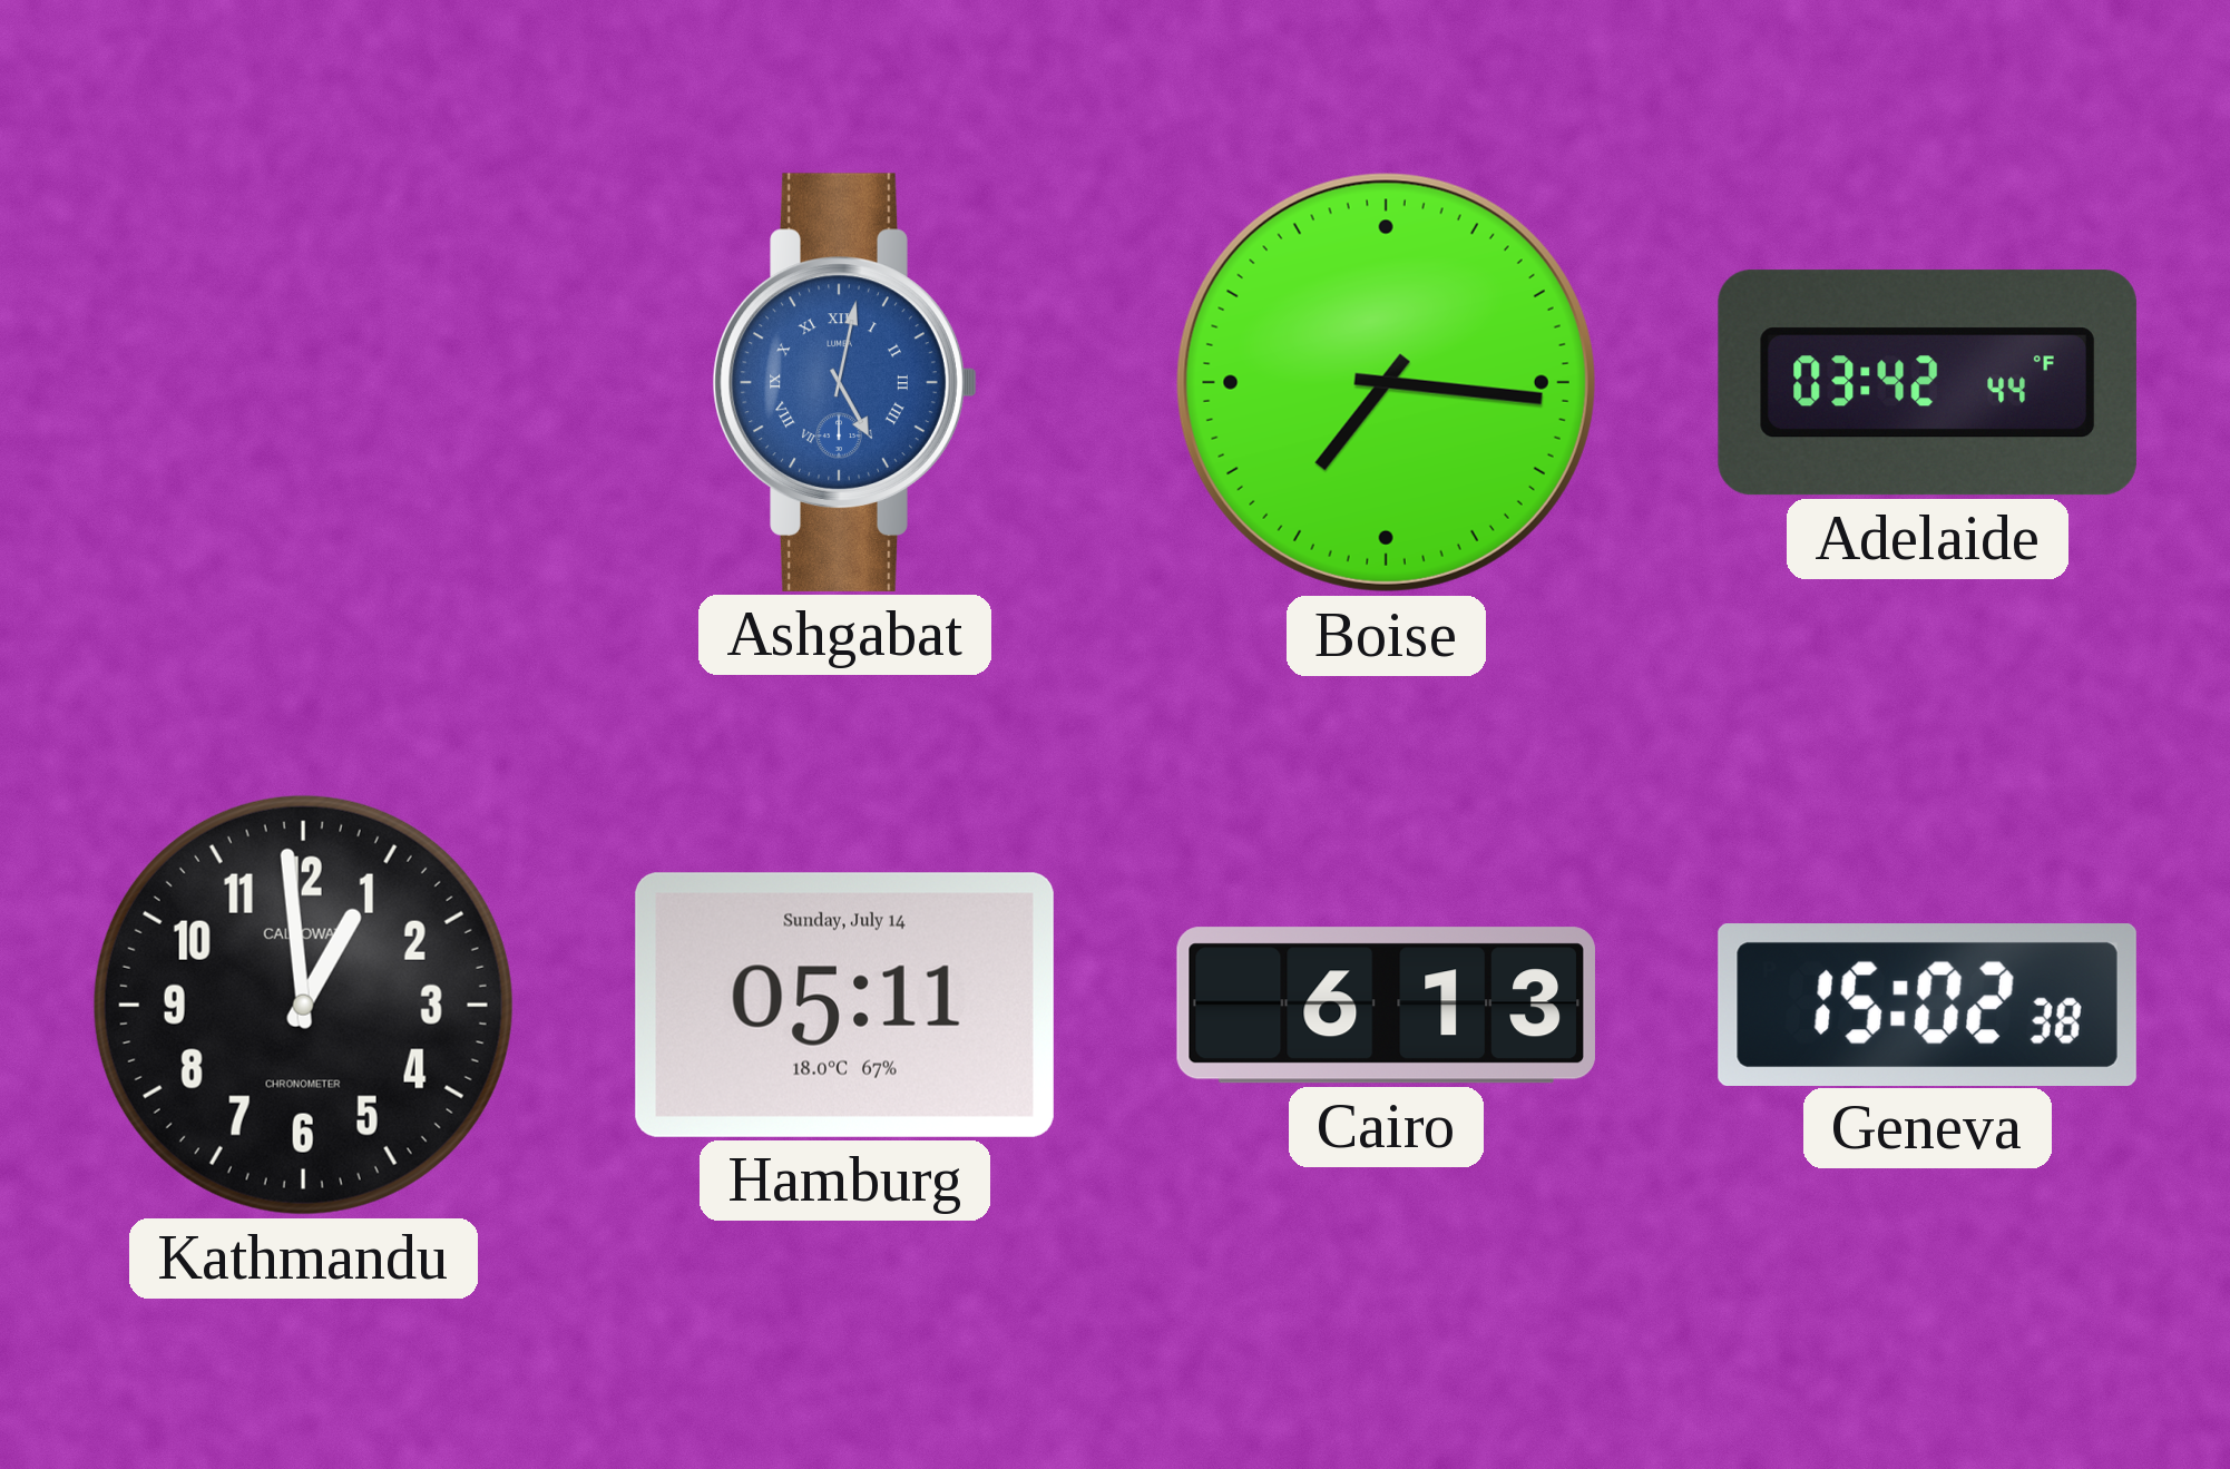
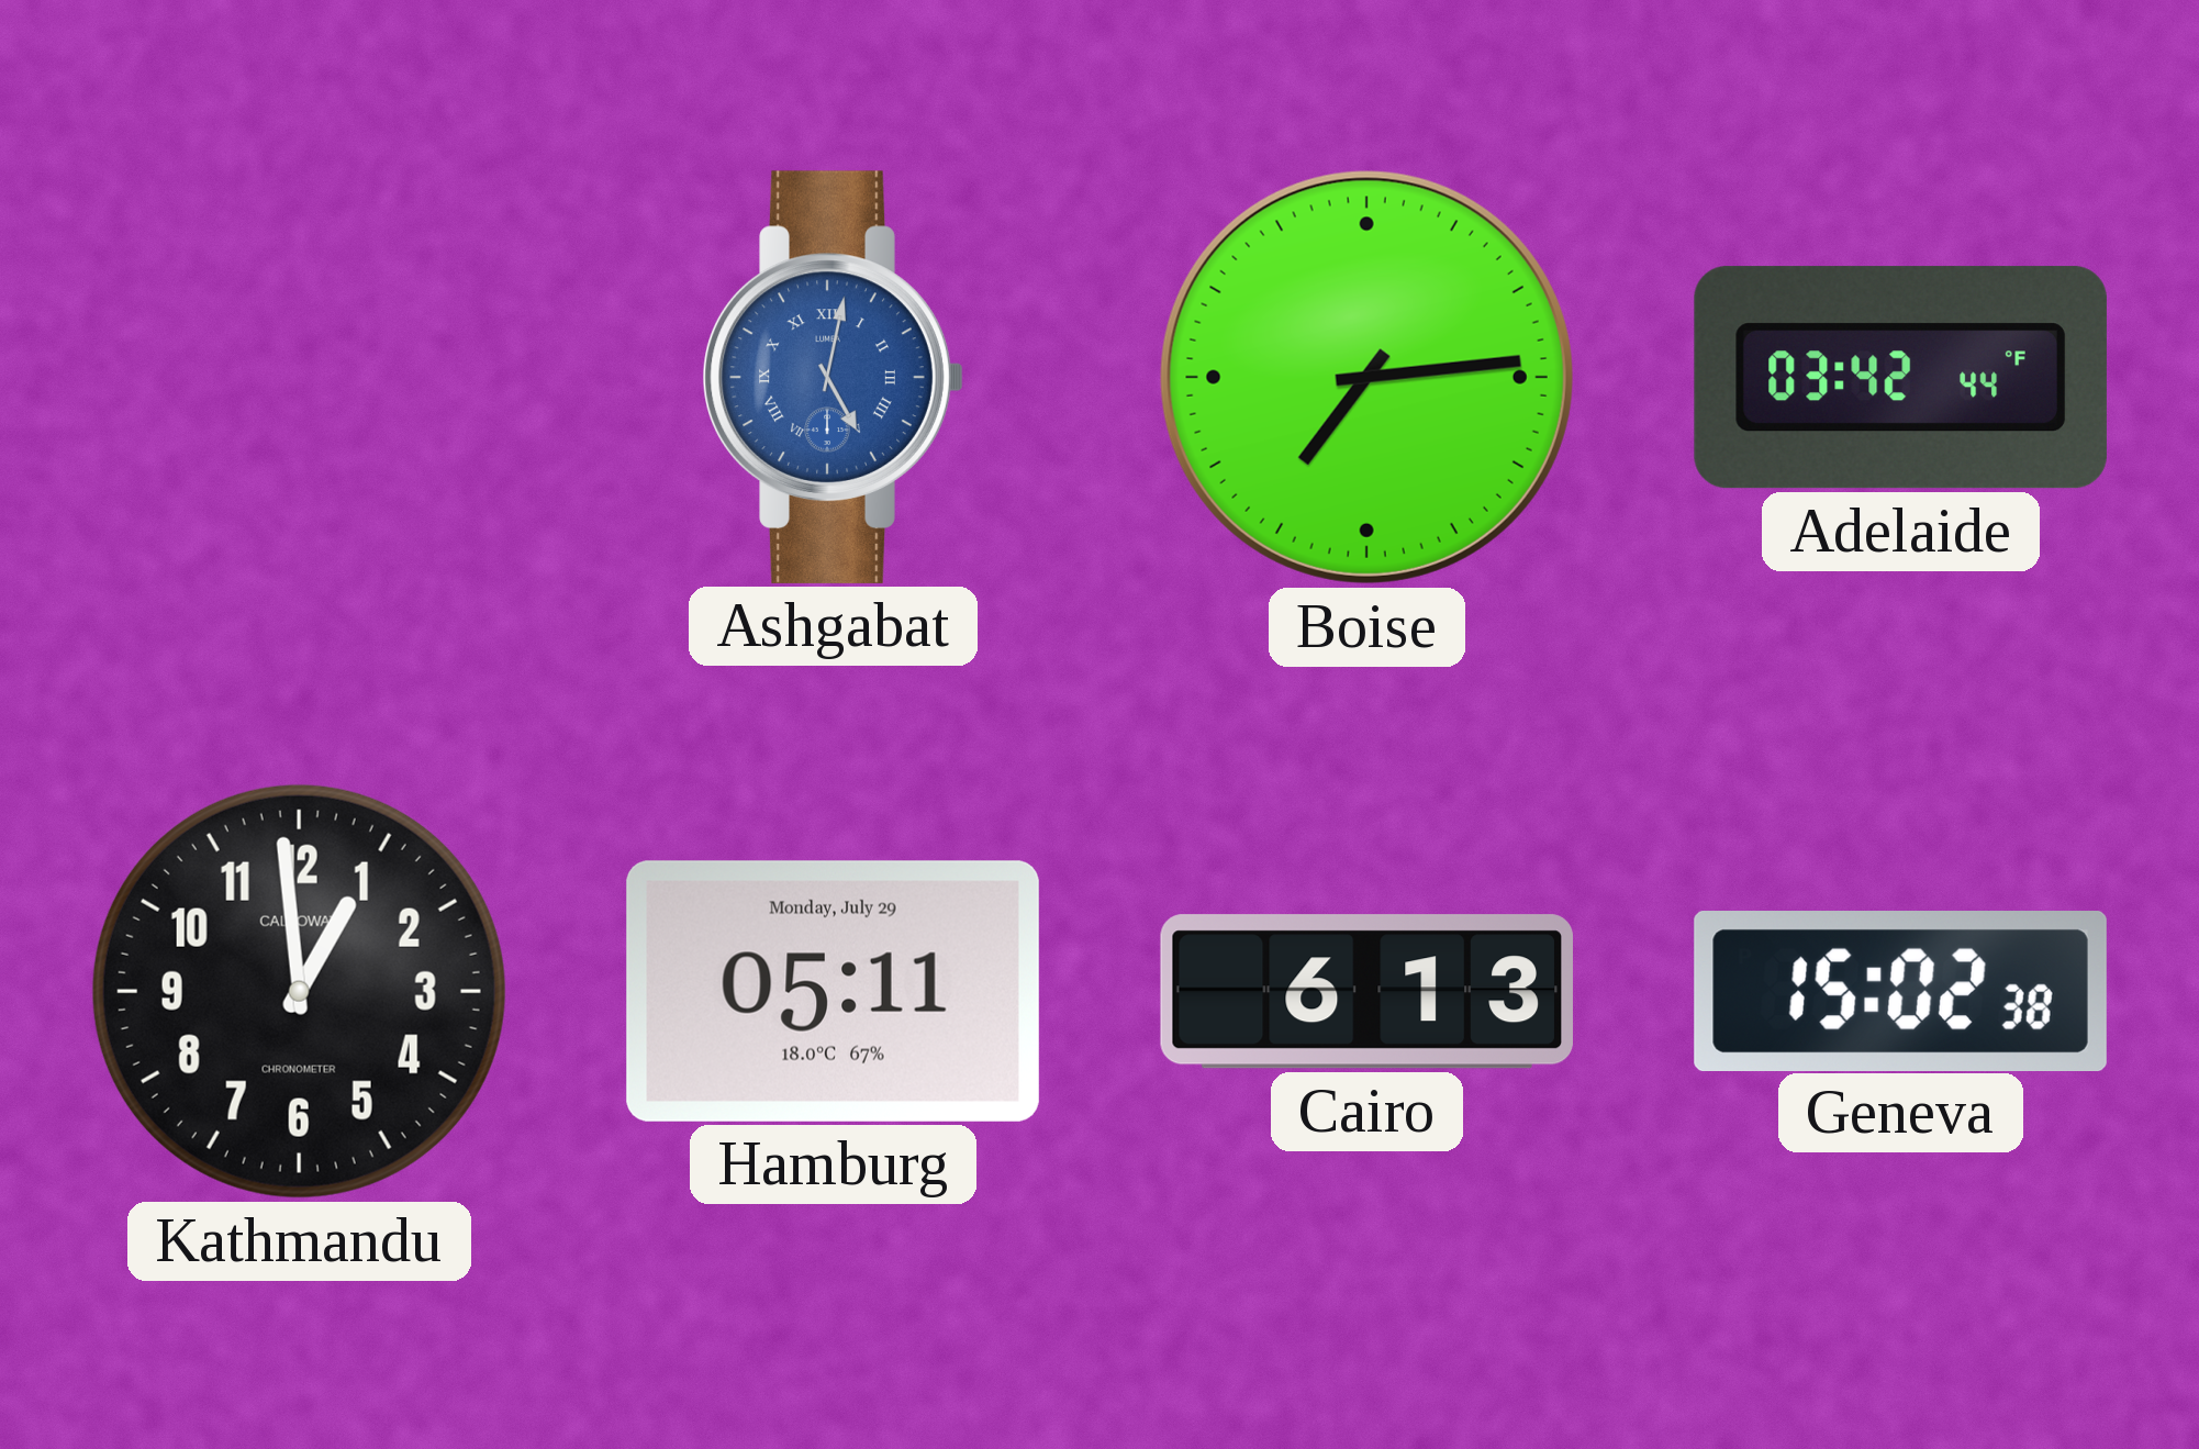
Boise: 7:16 -> 7:14 (1366, 377)
Hamburg date: Sunday, July 14 -> Monday, July 29 (833, 991)
